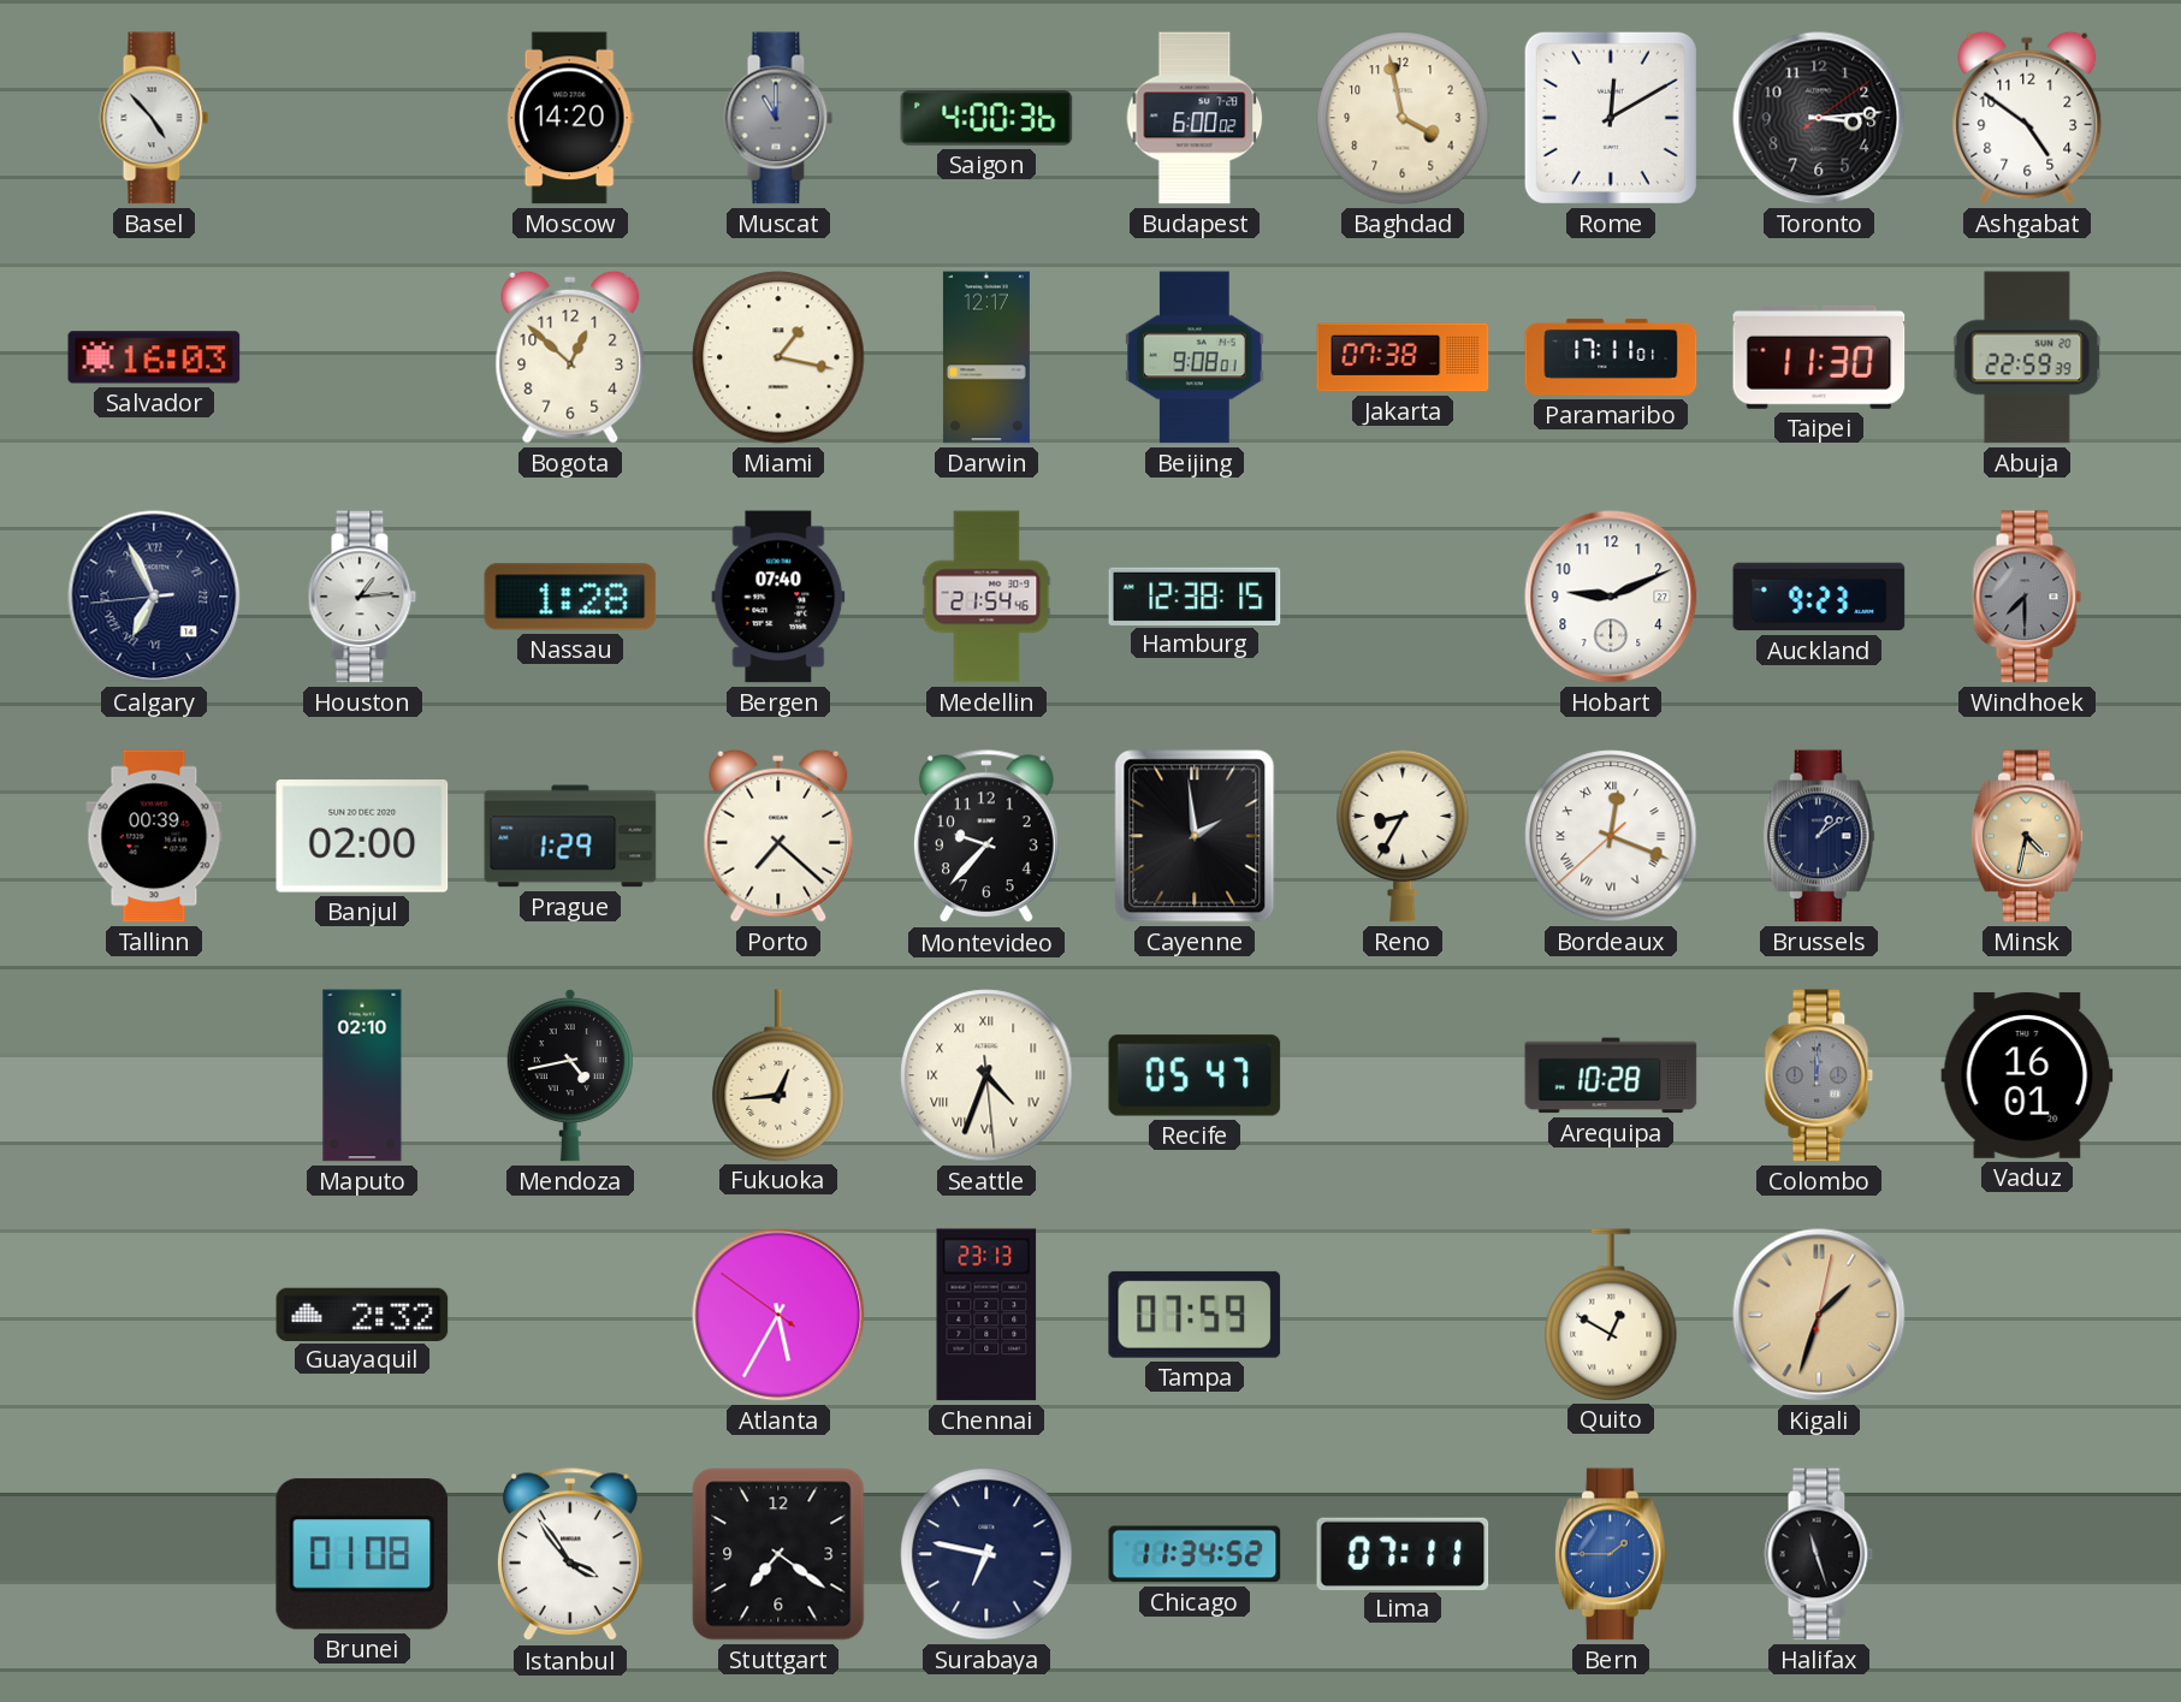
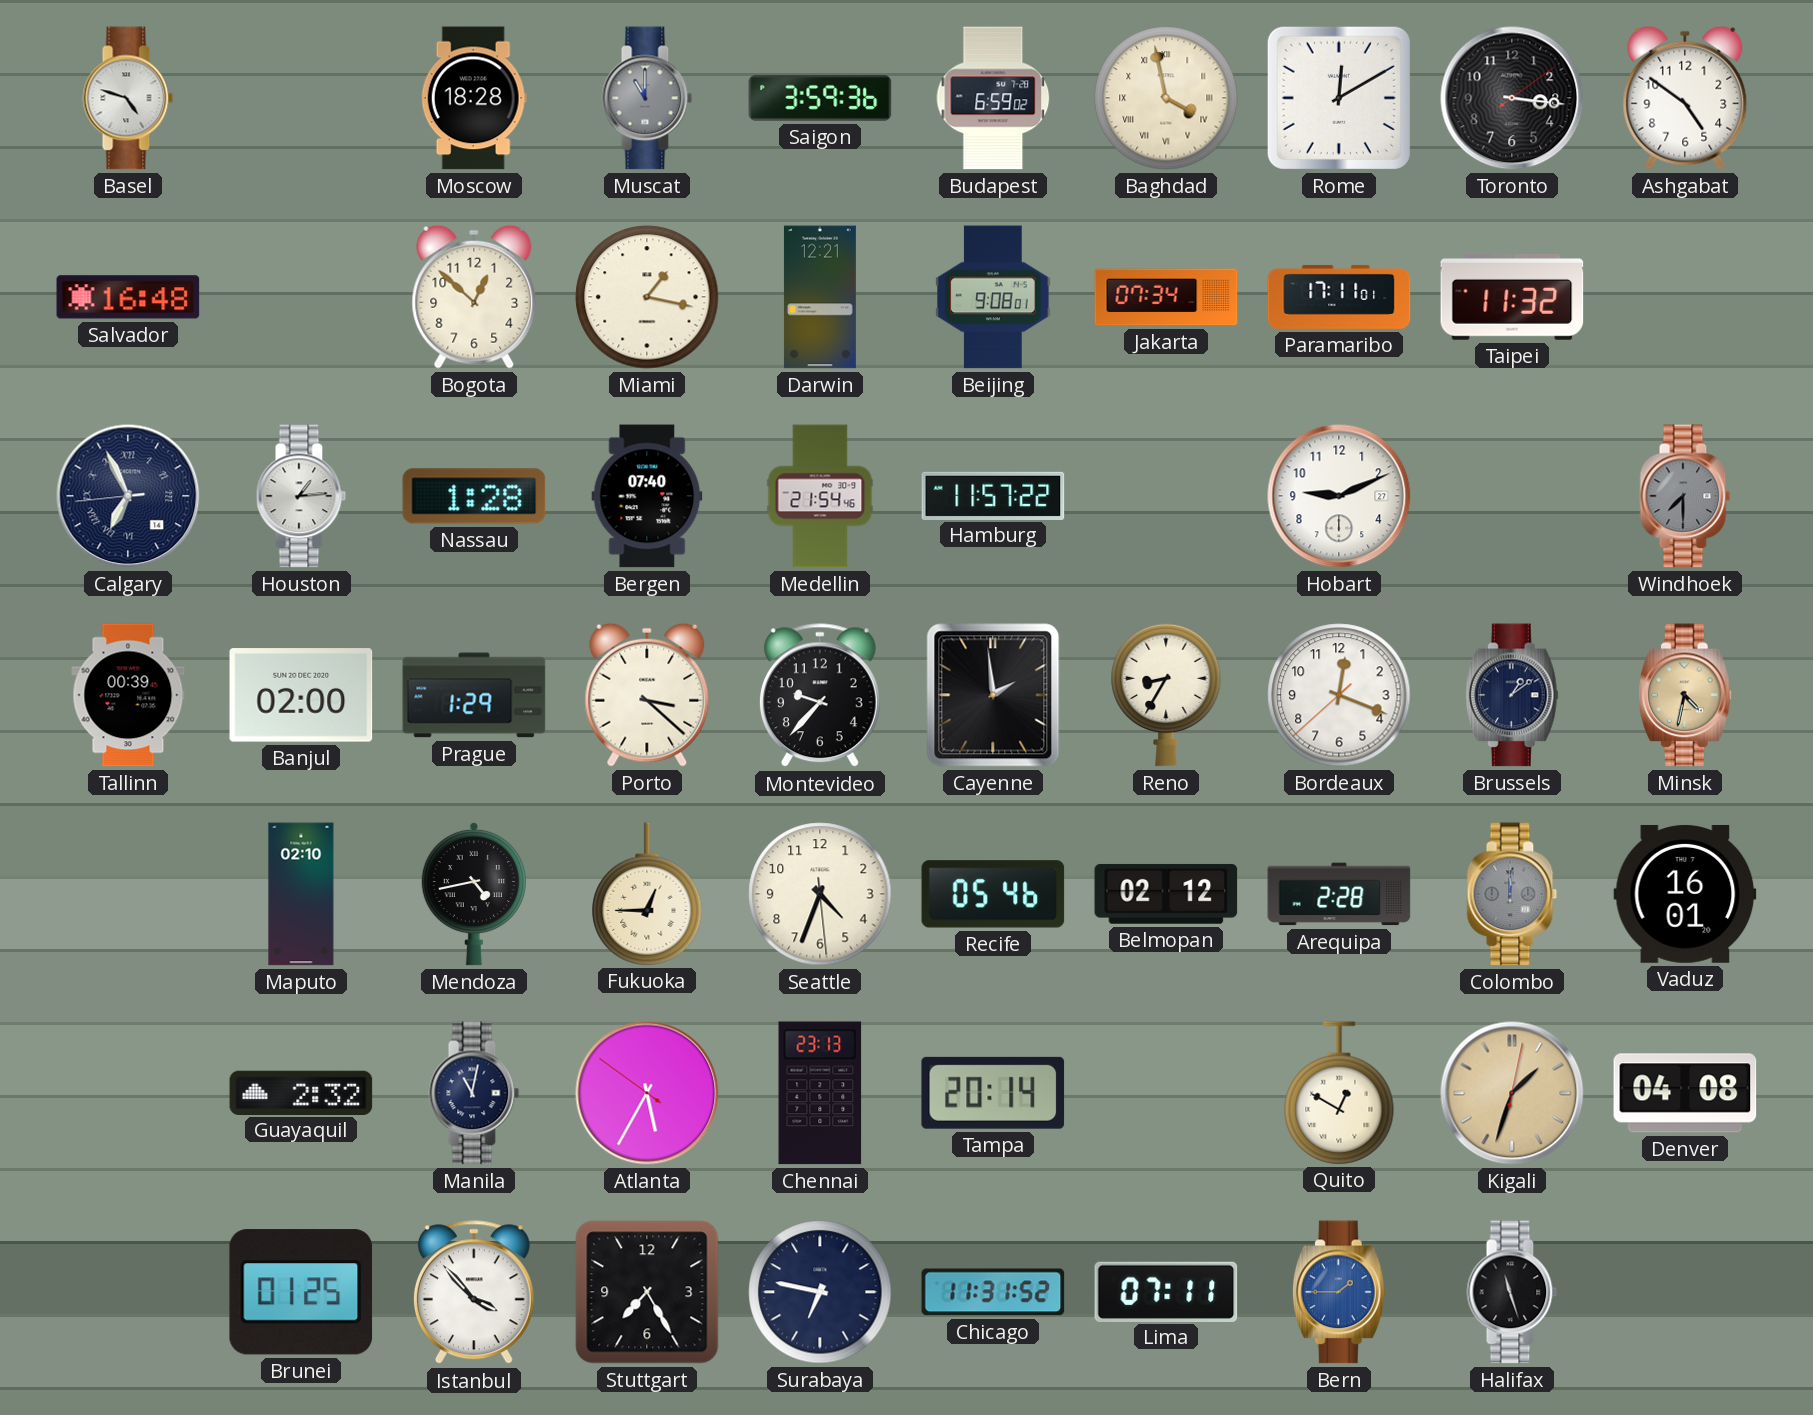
Basel: 4:53 -> 4:48 (128, 98)
Moscow: 14:20 -> 18:28 (474, 98)
Saigon: 4:00 -> 3:59 (820, 98)
Budapest: 6:00 -> 6:59 (993, 98)
Baghdad numerals: Arabic -> Roman (1166, 98)
Toronto: 3:14 -> 3:16 (1512, 98)
Salvador: 16:03 -> 16:48 (128, 297)
Darwin: 12:17 -> 12:21 (820, 297)
Jakarta: 07:38 -> 07:34 (1166, 297)
Taipei: 11:30 -> 11:32 (1512, 297)
Abuja: 22:59 -> none (2027, 357)
Hamburg: 12:38 -> 11:57 (993, 495)
Auckland: 9:23 -> none (1819, 597)
Porto: 7:22 -> 3:22 (647, 695)
Bordeaux numerals: Roman -> Arabic (1339, 695)
Fukuoka: 12:44 -> 12:45 (647, 894)
Seattle numerals: Roman -> Arabic (820, 894)
Recife: 05:47 -> 05:46 (993, 894)
Belmopan: none -> 02:12 (1166, 894)
Arequipa: 10:28 -> 2:28 (1339, 894)
Manila: none -> 11:02 (474, 1093)
Tampa: 07:59 -> 20:14 (993, 1093)
Denver: none -> 04:08 (1685, 1093)
Brunei: 01:08 -> 01:25 (301, 1292)
Istanbul: 3:54 -> 3:53 (474, 1293)
Stuttgart: 7:21 -> 7:25 (647, 1292)
Chicago: 11:34 -> 11:31 (993, 1292)
